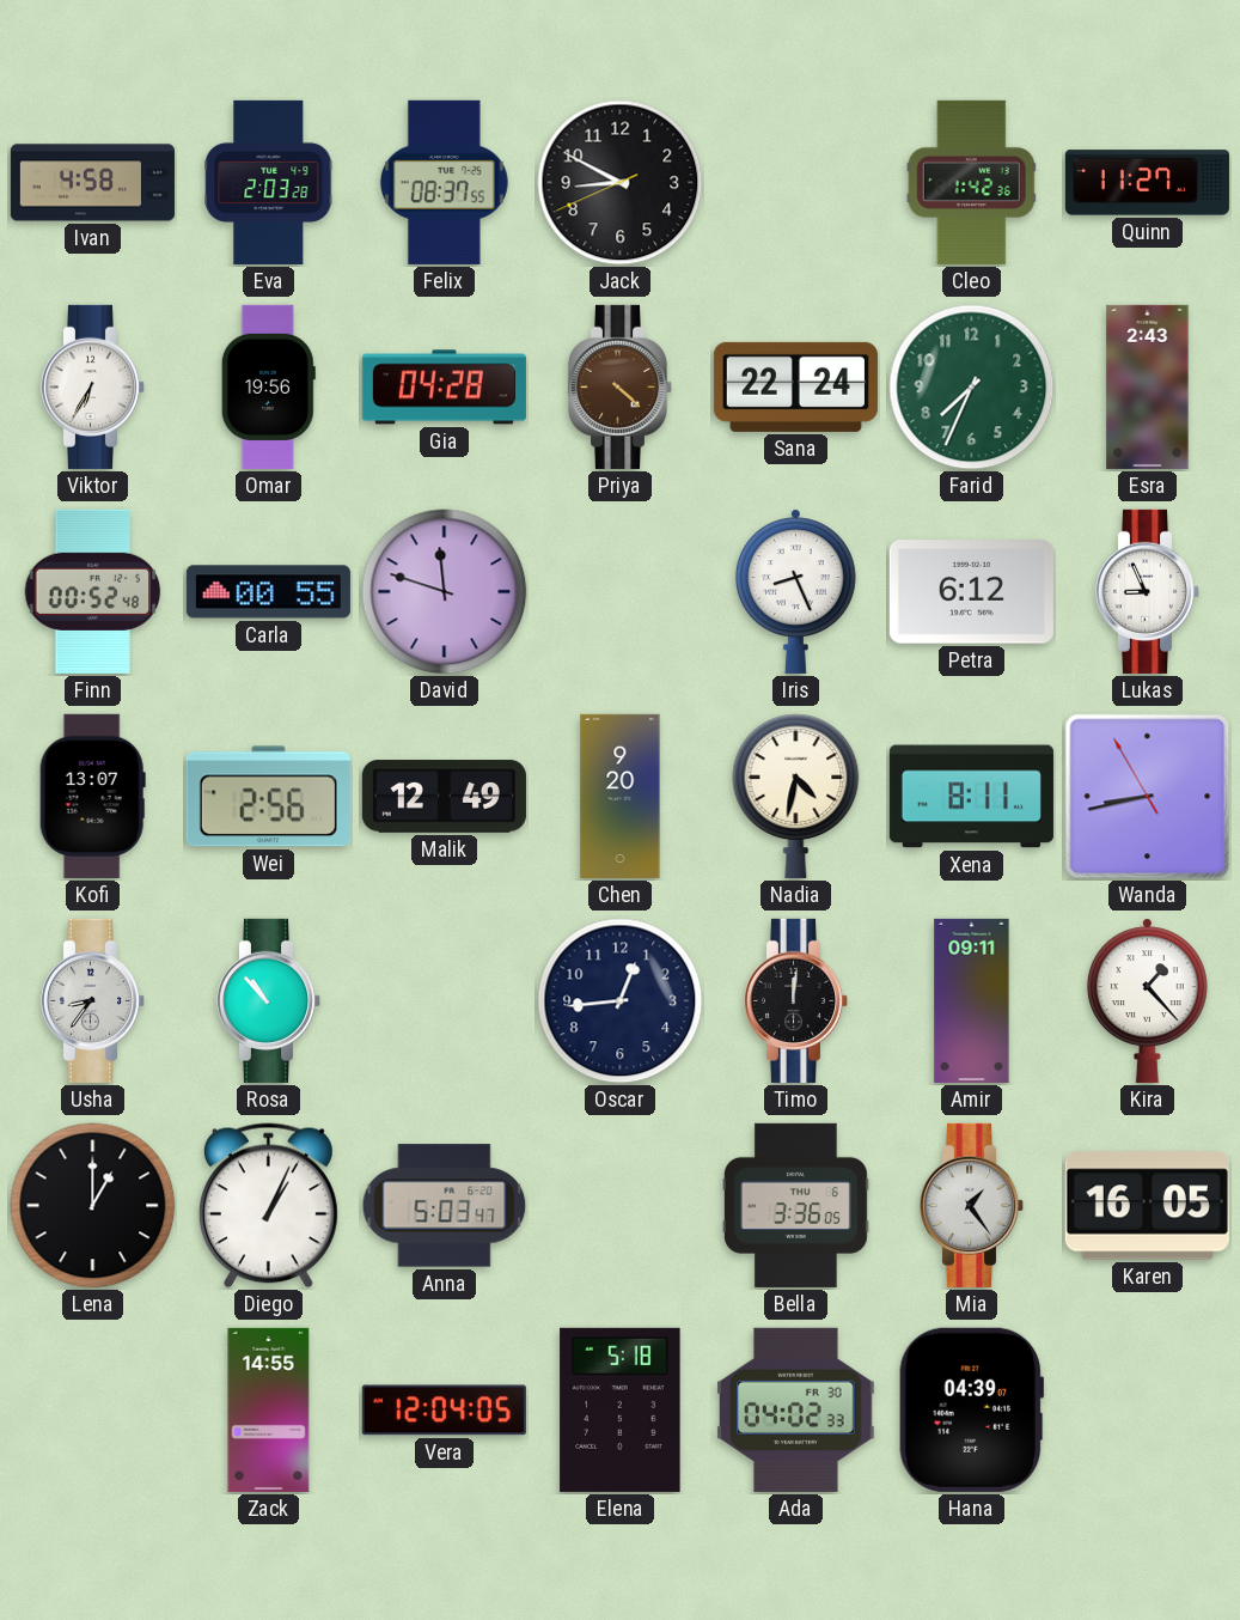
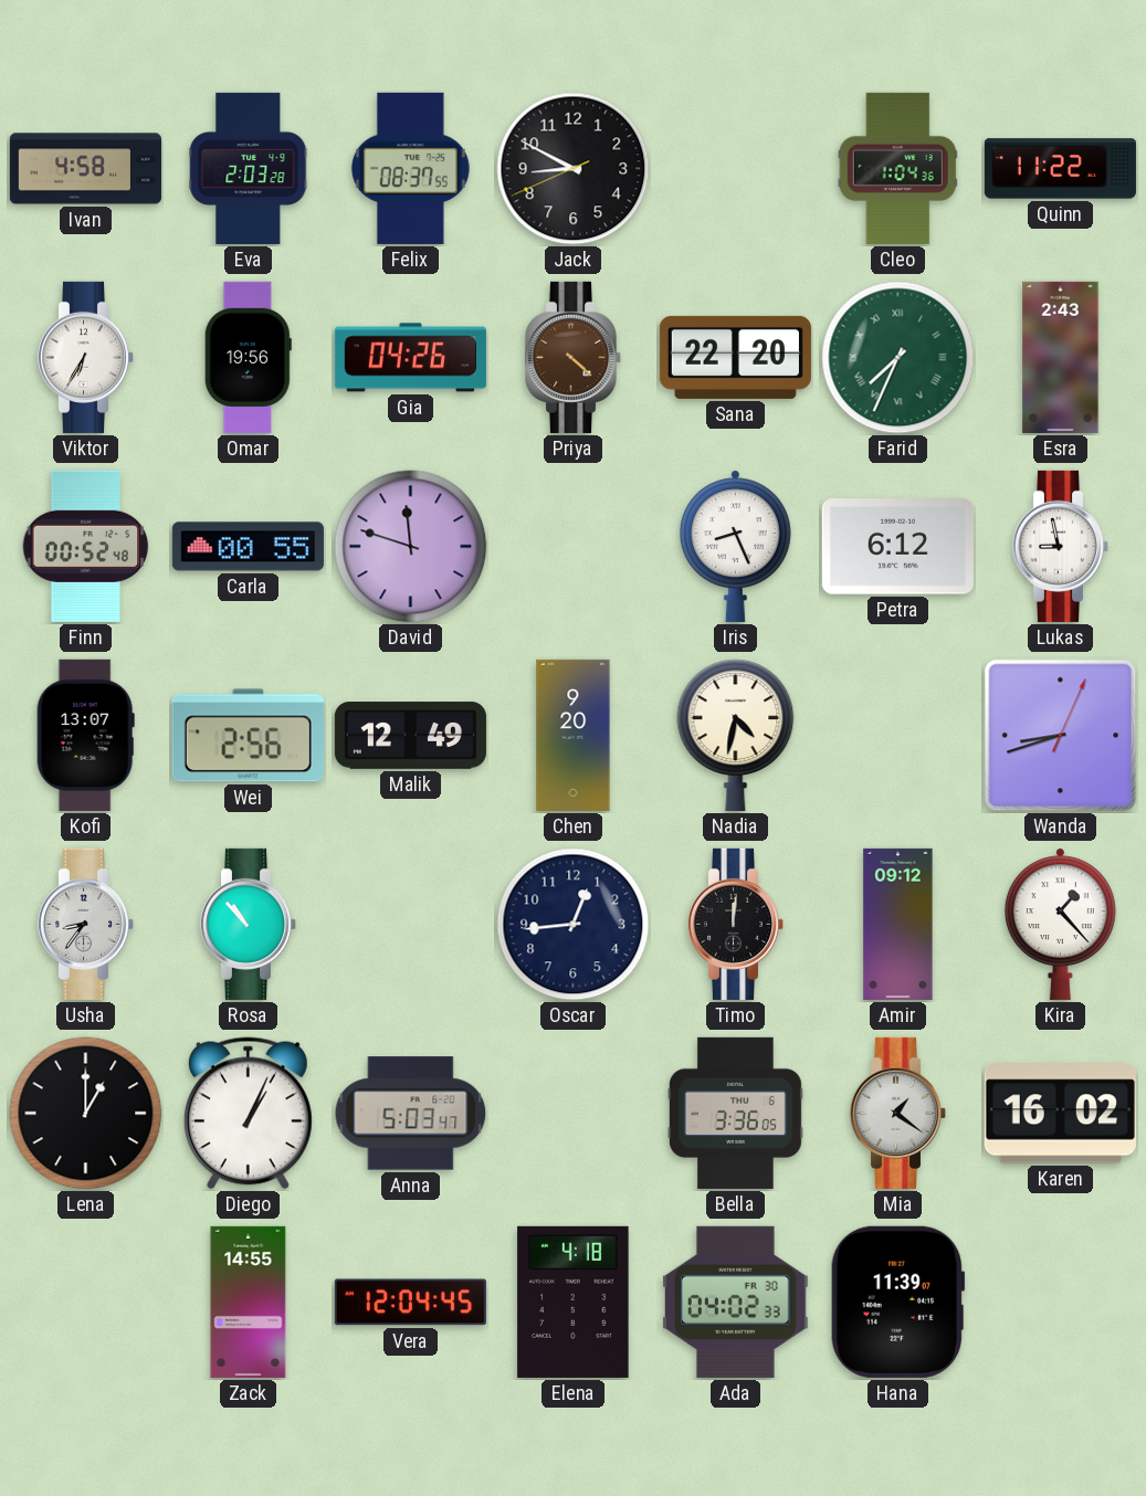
Cleo: 1:42 -> 1:04 (897, 168)
Quinn: 11:27 -> 11:22 (1060, 169)
Gia: 04:28 -> 04:26 (410, 358)
Sana: 22:24 -> 22:20 (735, 357)
Farid numerals: Arabic -> Roman (898, 358)
Lukas: 8:56 -> 8:58 (1061, 546)
Xena: 8:11 -> none (971, 797)
Wanda: 8:42:55 -> 8:42:04 (1061, 736)
Amir: 09:11 -> 09:12 (898, 924)
Mia: 1:24 -> 1:21 (898, 1113)
Karen: 16:05 -> 16:02 (1060, 1114)
Vera: 12:04:05 -> 12:04:45 (410, 1303)
Elena: 5:18 -> 4:18 (574, 1302)
Hana: 04:39 -> 11:39 (897, 1302)
